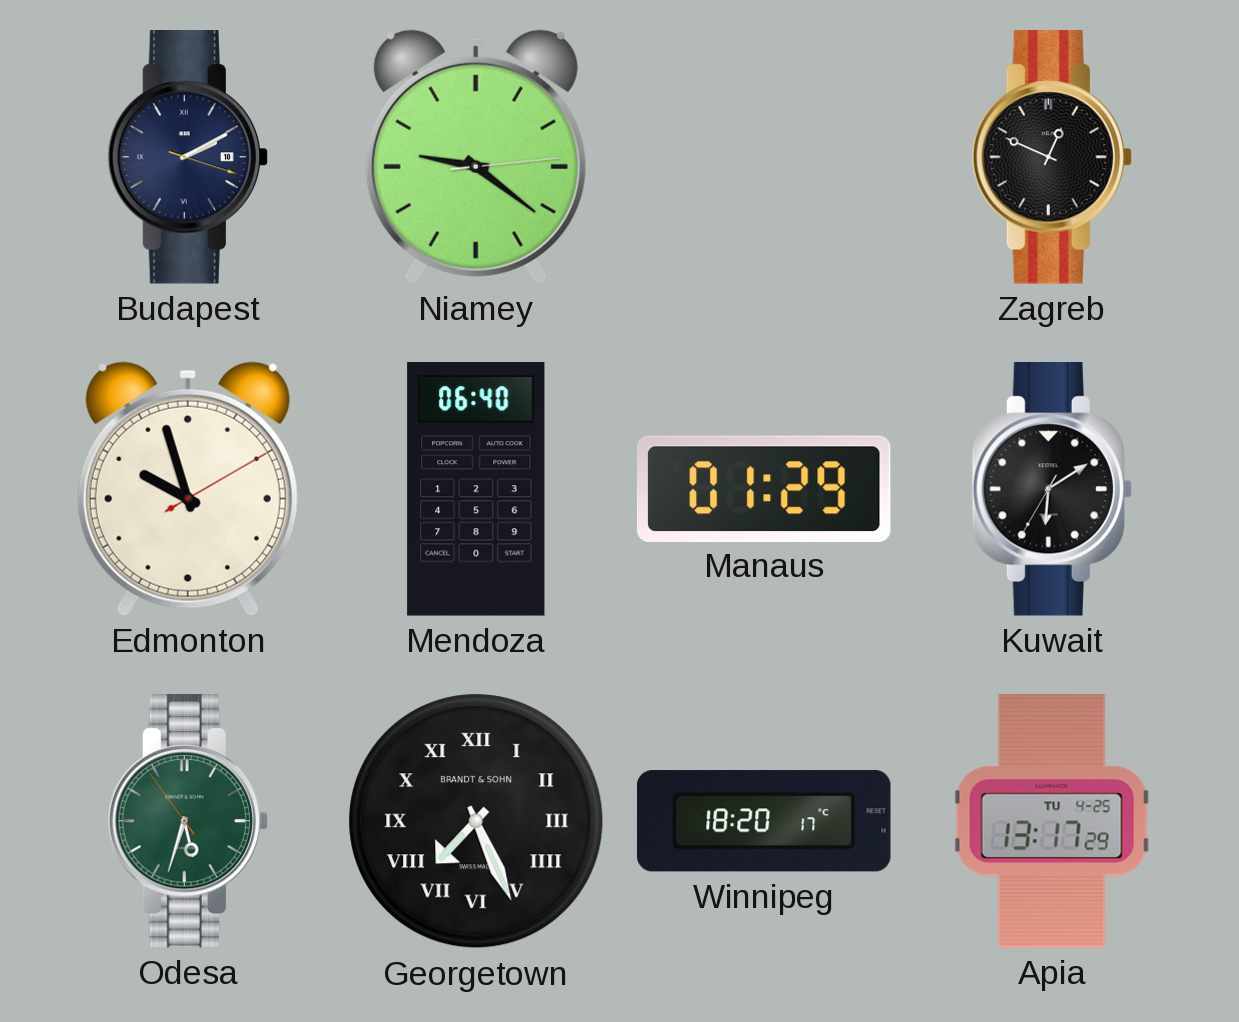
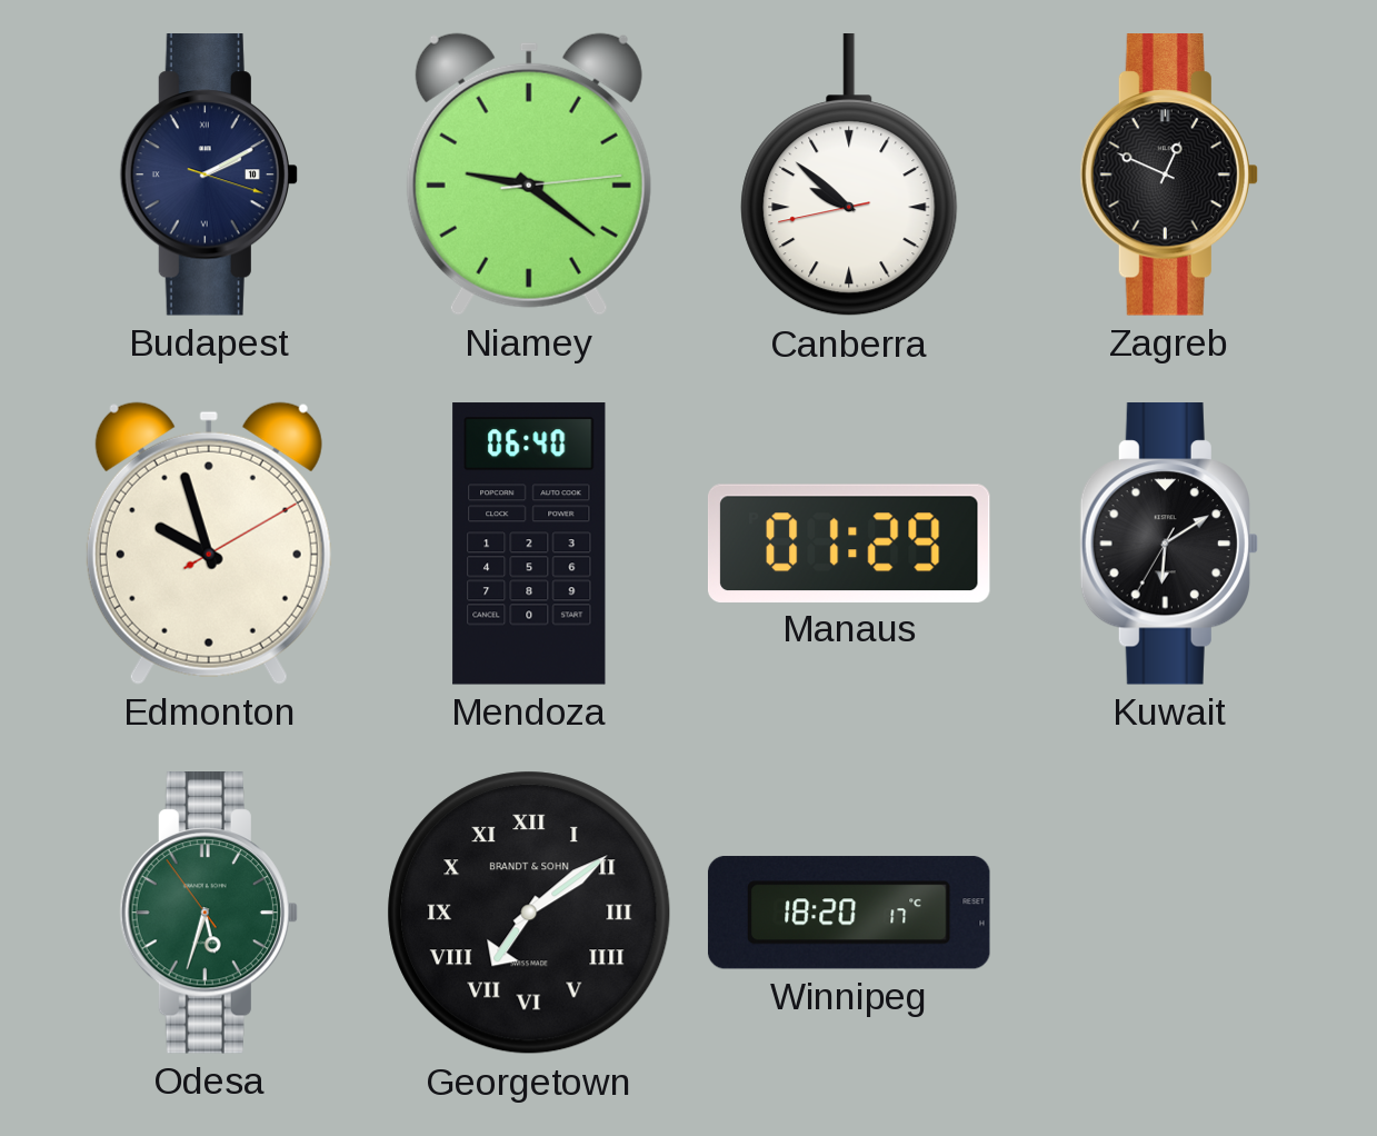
Canberra: none -> 9:51 (849, 176)
Georgetown: 7:26 -> 7:09 (529, 913)
Apia: 13:17 -> none (1052, 821)
